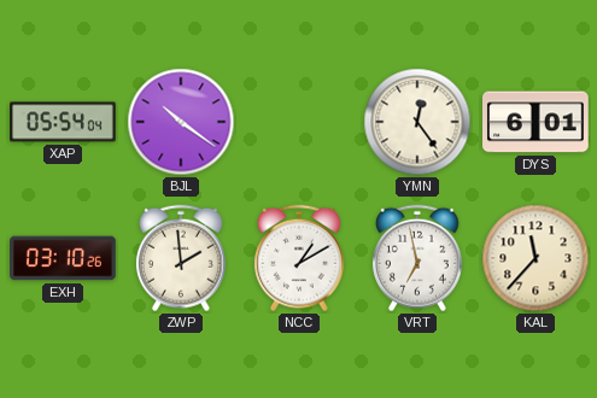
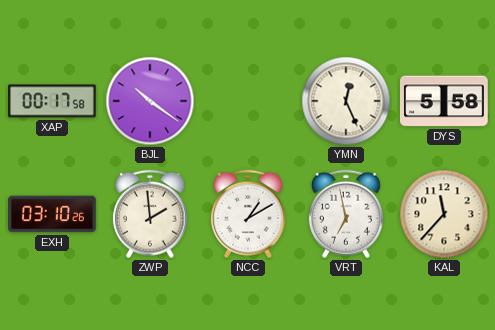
XAP: 05:54 -> 00:17 (52, 101)
YMN: 12:24 -> 12:26 (346, 101)
DYS: 6:01 -> 5:58 (445, 101)
